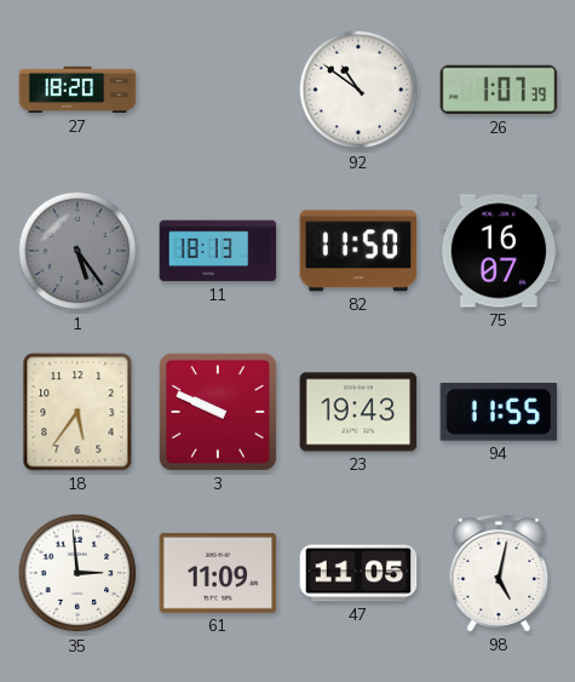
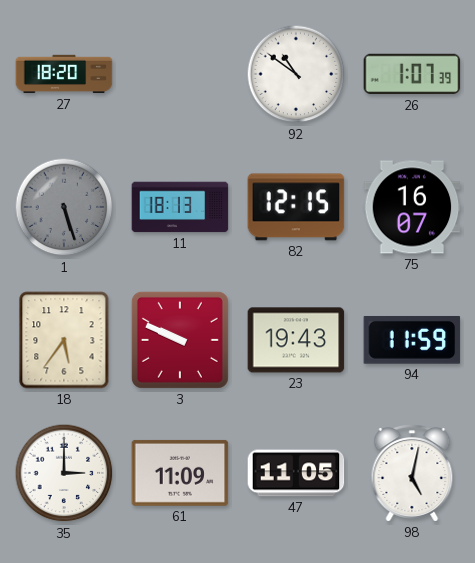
1: 5:24 -> 5:27 (64, 207)
82: 11:50 -> 12:15 (296, 207)
94: 11:55 -> 11:59 (412, 340)
35: 2:59 -> 3:00 (64, 473)
